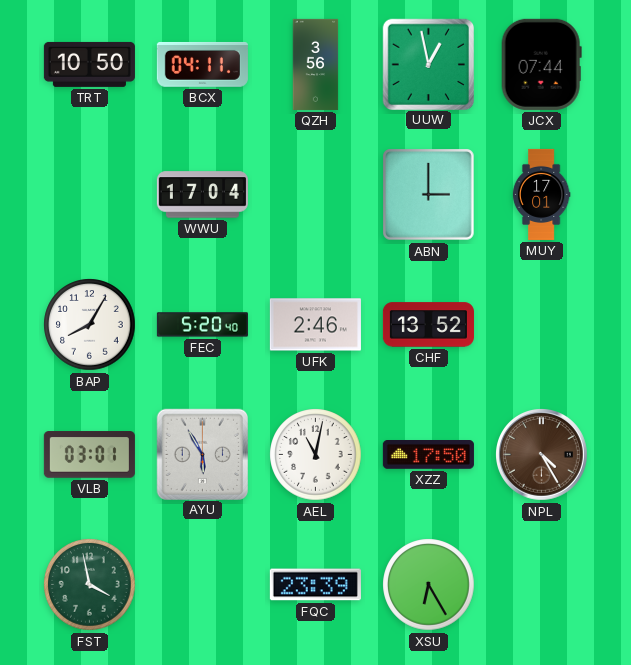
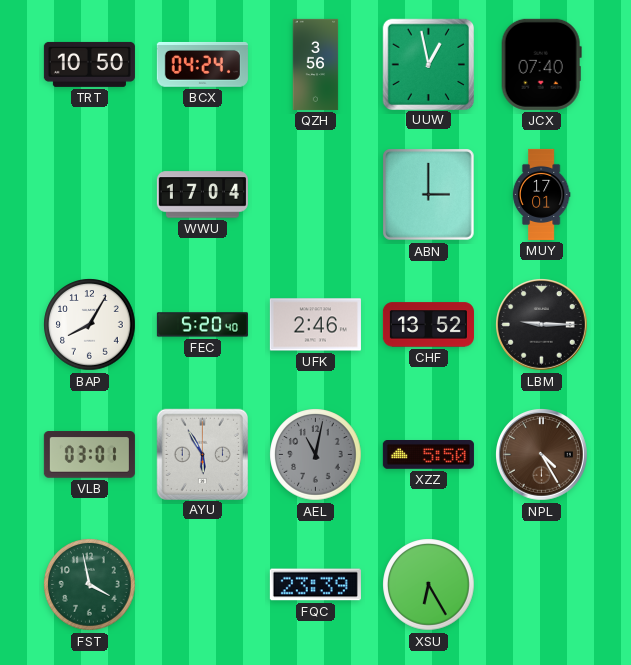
BCX: 04:11 -> 04:24 (202, 64)
JCX: 07:44 -> 07:40 (541, 64)
LBM: none -> 9:15 (542, 325)
AEL dial: white -> grey (316, 455)
XZZ: 17:50 -> 5:50 (428, 455)
